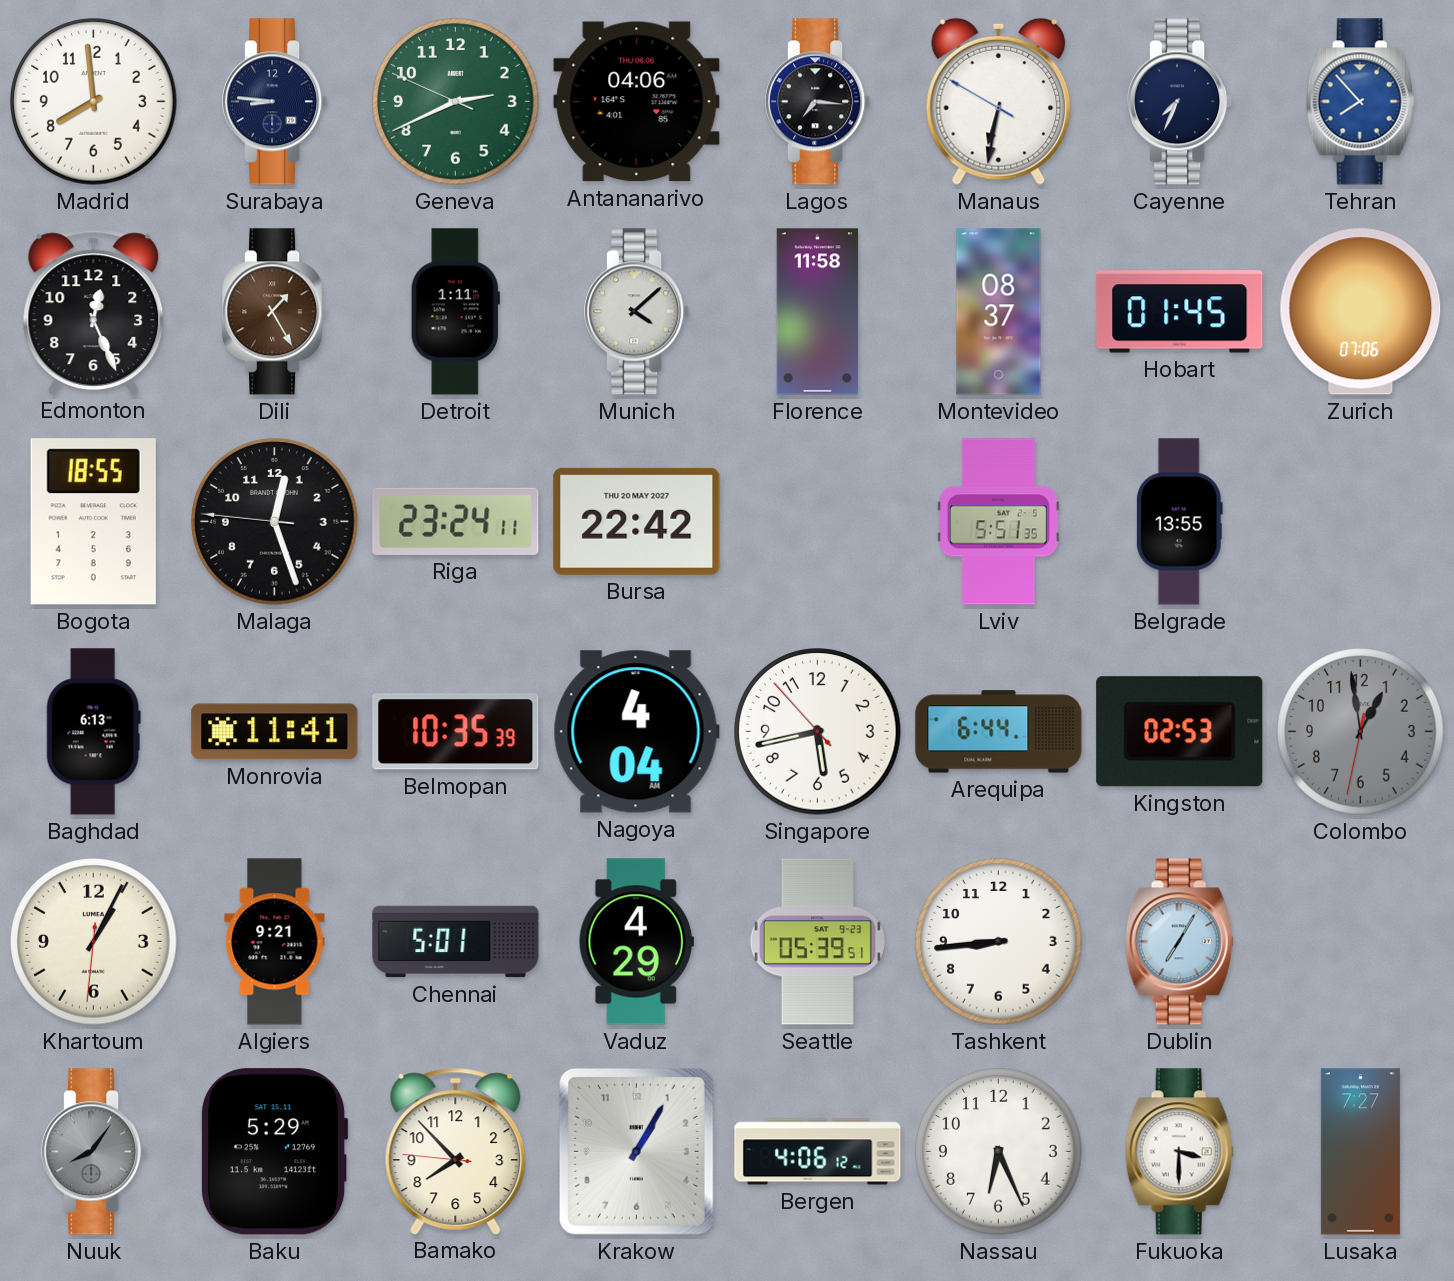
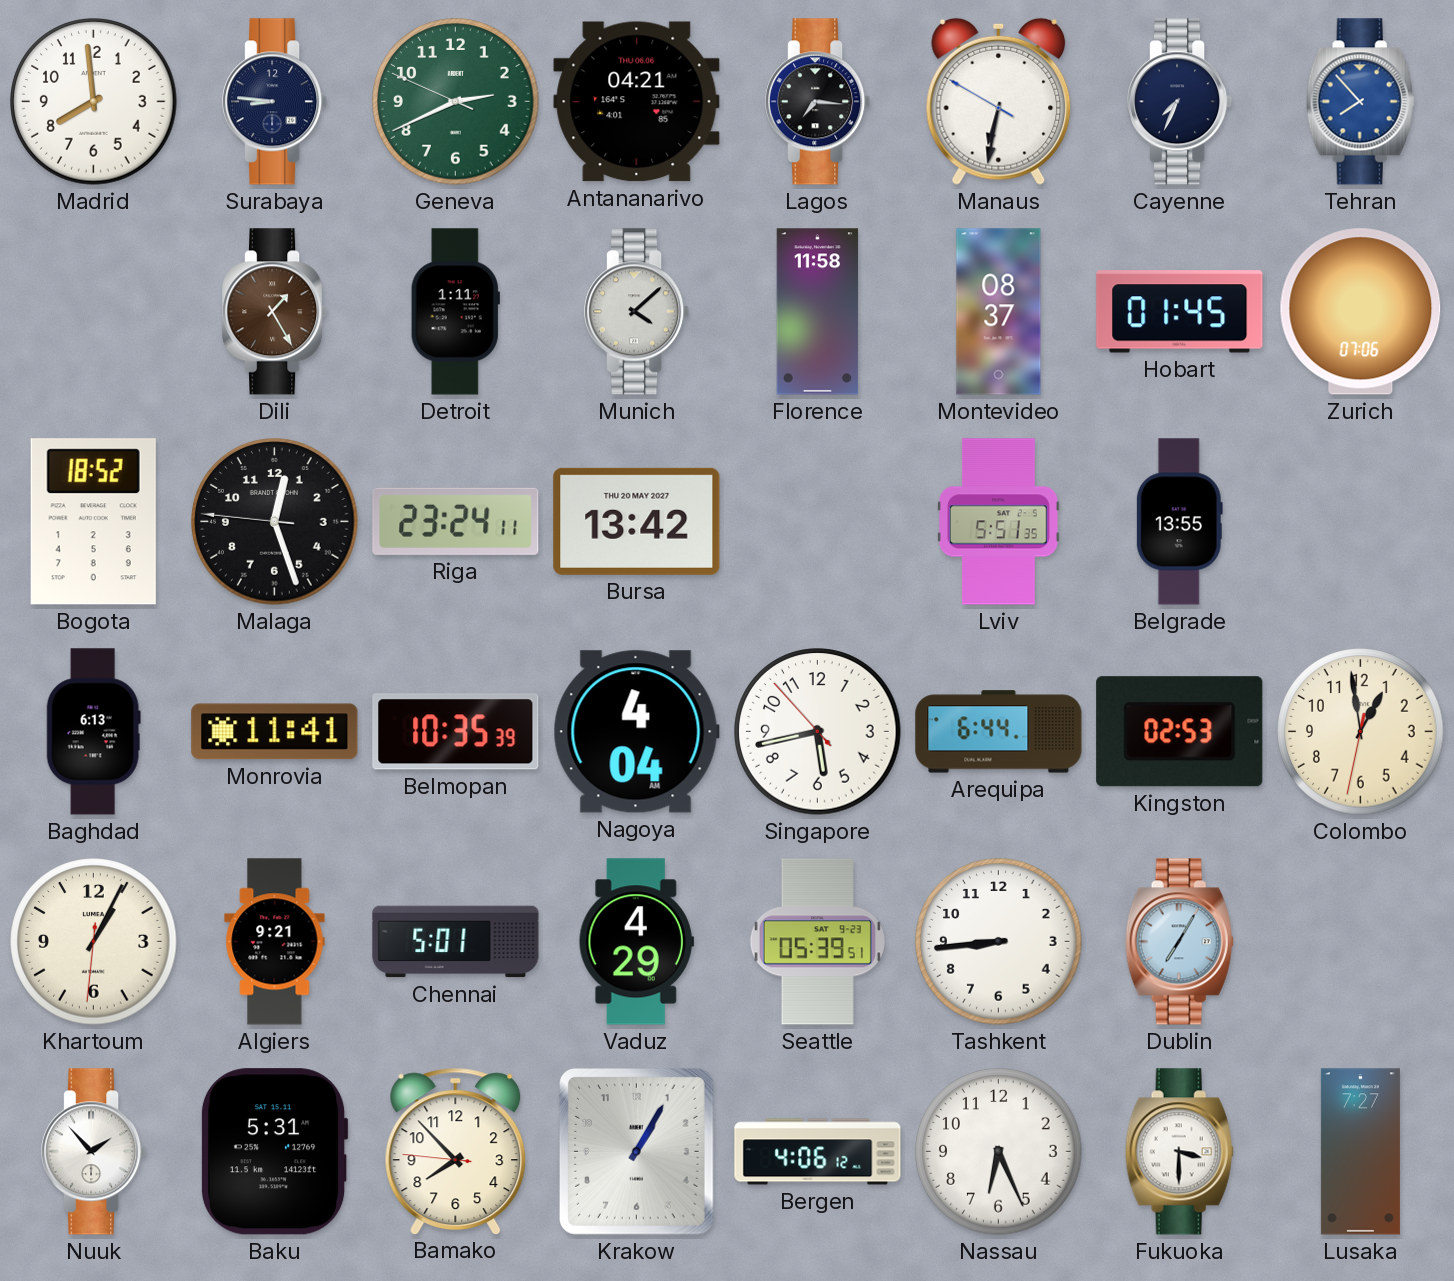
Antananarivo: 04:06 -> 04:21 (637, 102)
Edmonton: 12:26 -> none (94, 311)
Bogota: 18:55 -> 18:52 (93, 522)
Bursa: 22:42 -> 13:42 (637, 521)
Colombo dial: grey -> cream (1361, 732)
Nuuk: 8:06 -> 1:53 (95, 1152)
Nuuk dial: grey -> white (95, 1152)
Baku: 5:29 -> 5:31 (274, 1152)
